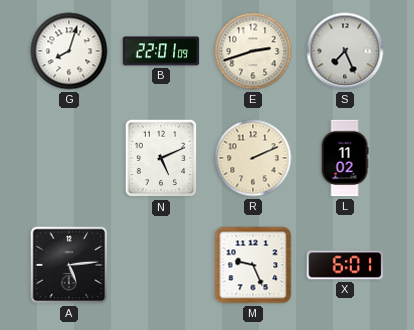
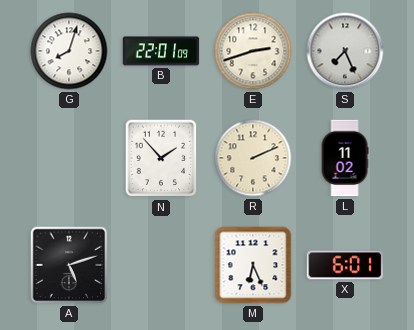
N: 5:11 -> 1:53 (161, 158)
A: 5:14 -> 5:12 (69, 265)
M: 9:26 -> 6:26 (253, 265)
